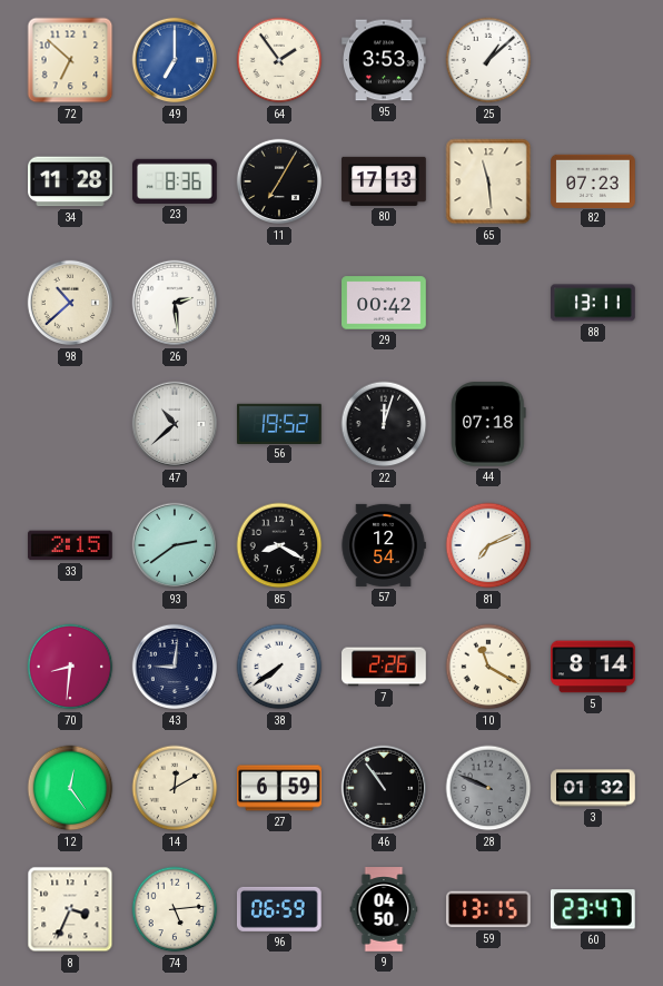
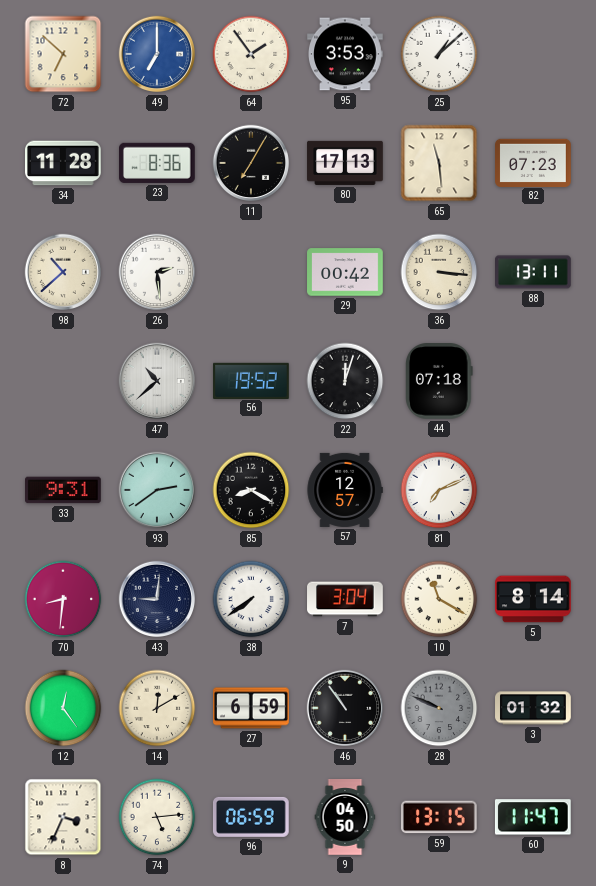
36: none -> 3:16 (439, 272)
33: 2:15 -> 9:31 (64, 490)
57: 12:54 -> 12:57 (345, 490)
7: 2:26 -> 3:04 (345, 599)
60: 23:47 -> 11:47 (533, 817)
